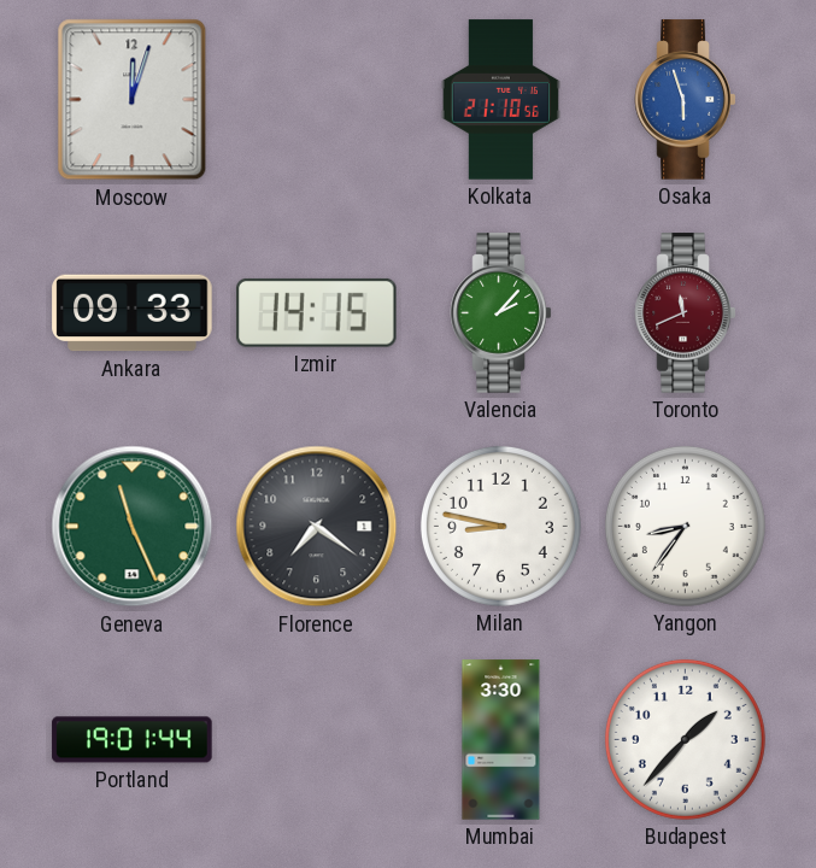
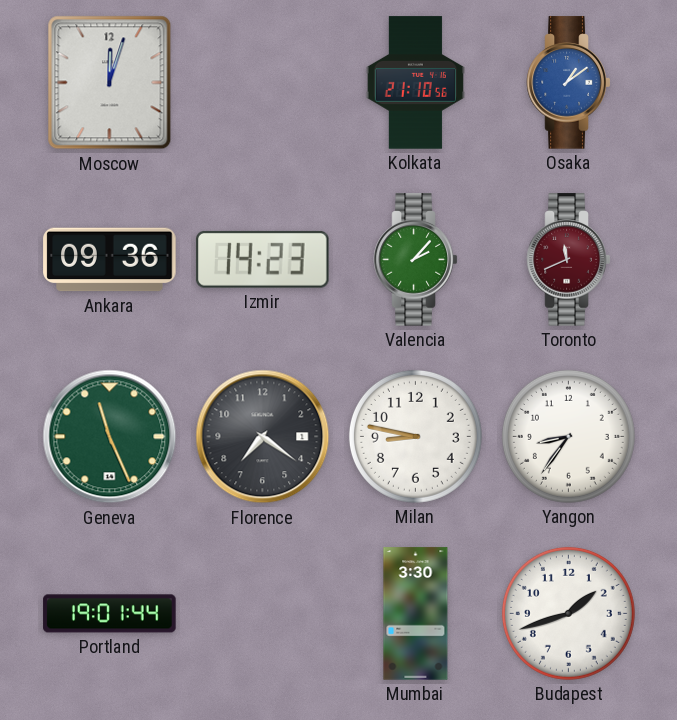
Osaka: 5:57 -> 1:09 (569, 83)
Ankara: 09:33 -> 09:36 (110, 260)
Izmir: 14:15 -> 14:23 (263, 259)
Budapest: 1:37 -> 1:42 (568, 613)
